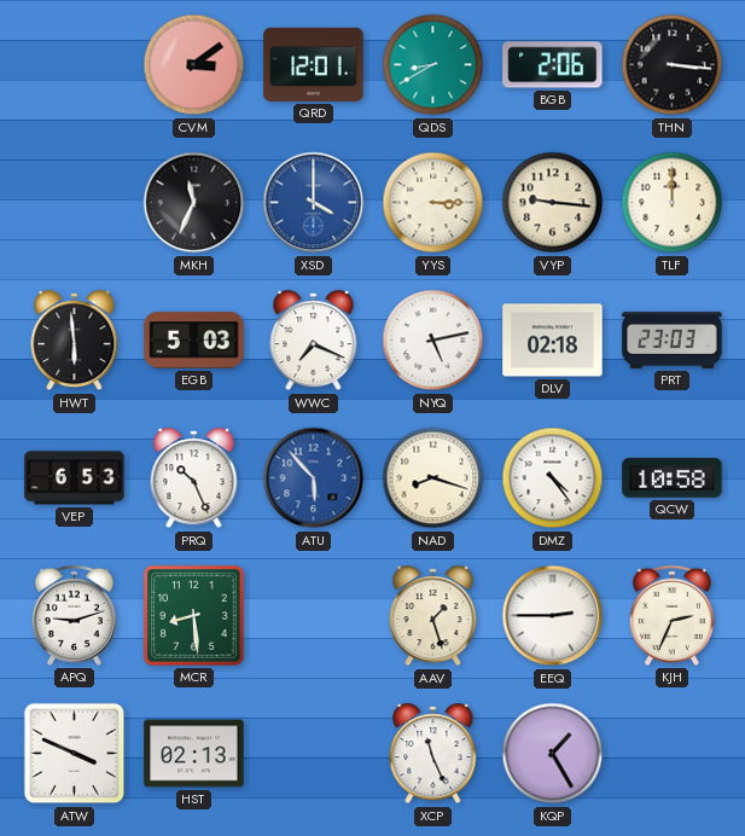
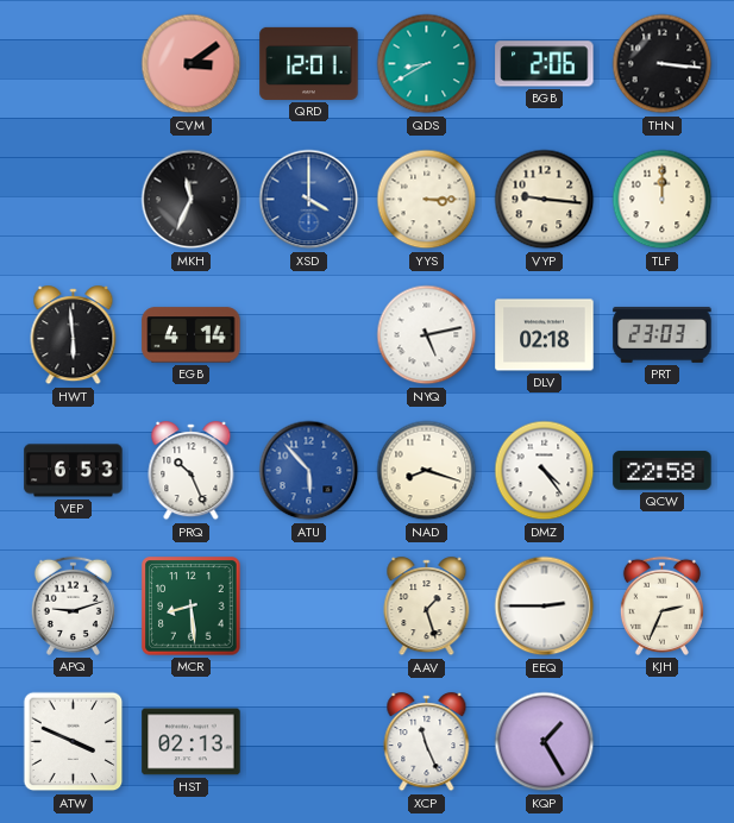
EGB: 5:03 -> 4:14 (192, 335)
WWC: 7:19 -> none (314, 341)
QCW: 10:58 -> 22:58 (663, 471)
